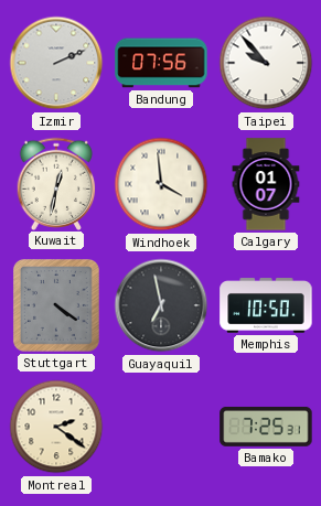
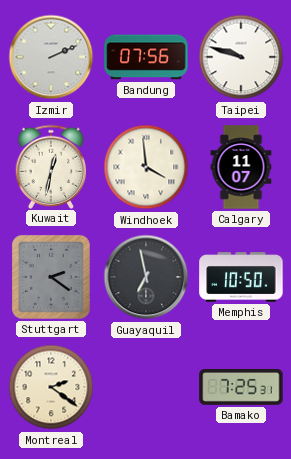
Taipei: 9:53 -> 9:48 (241, 57)
Calgary: 01:07 -> 11:07 (241, 167)
Stuttgart: 4:21 -> 2:21 (51, 277)
